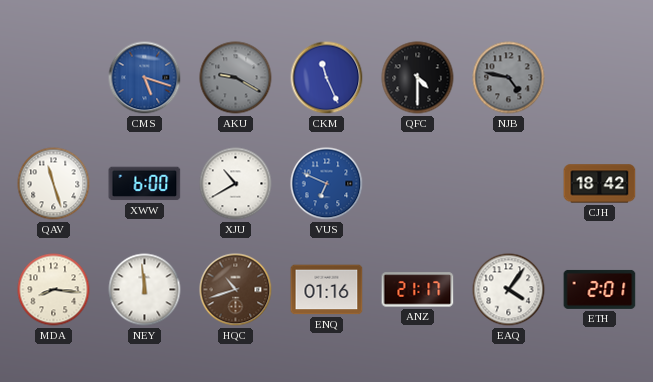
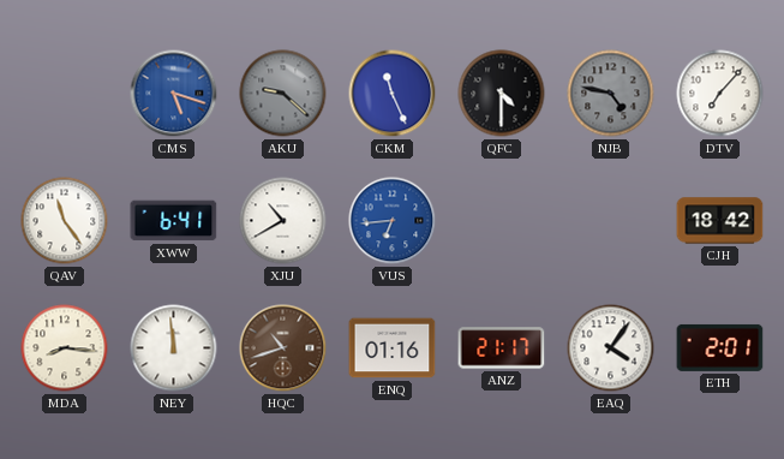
AKU: 9:20 -> 9:22 (283, 94)
DTV: none -> 7:07 (720, 94)
QAV: 11:27 -> 11:24 (65, 221)
XWW: 6:00 -> 6:41 (174, 221)
VUS: 6:49 -> 6:44 (393, 221)
